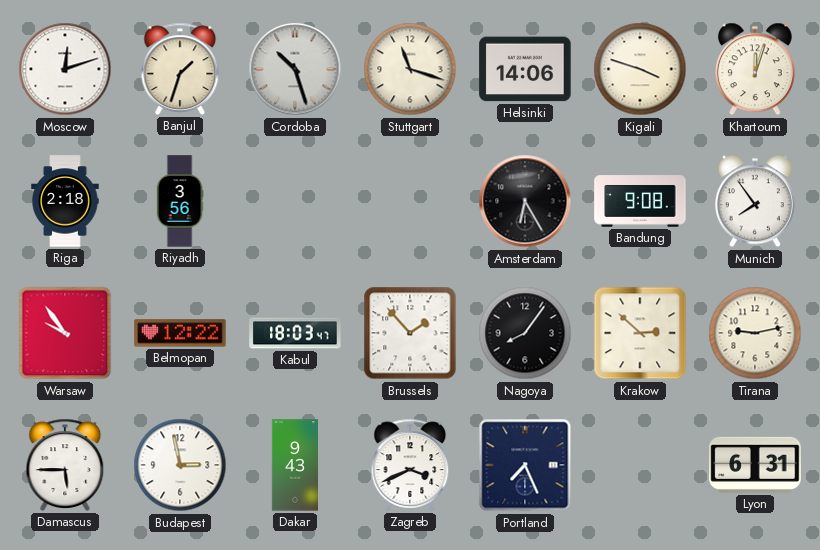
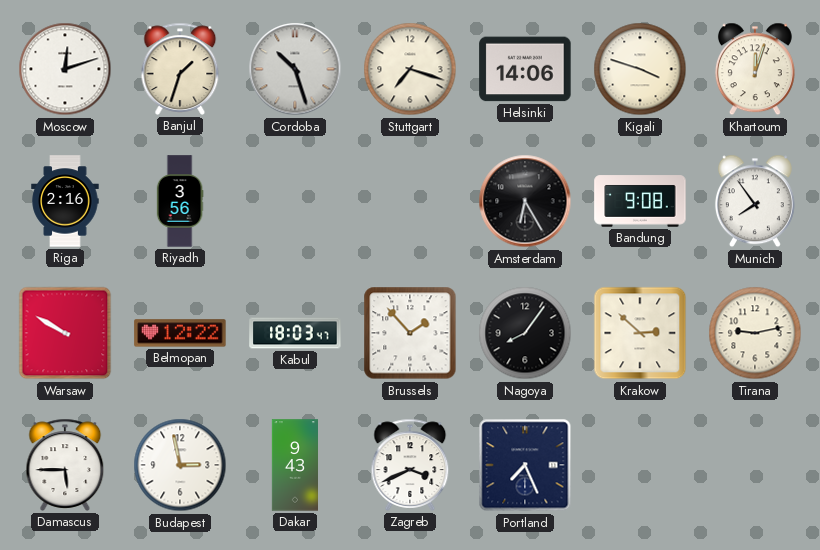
Stuttgart: 11:18 -> 7:18 (410, 69)
Riga: 2:18 -> 2:16 (65, 201)
Warsaw: 9:54 -> 9:50 (65, 333)
Lyon: 6:31 -> none (755, 465)
